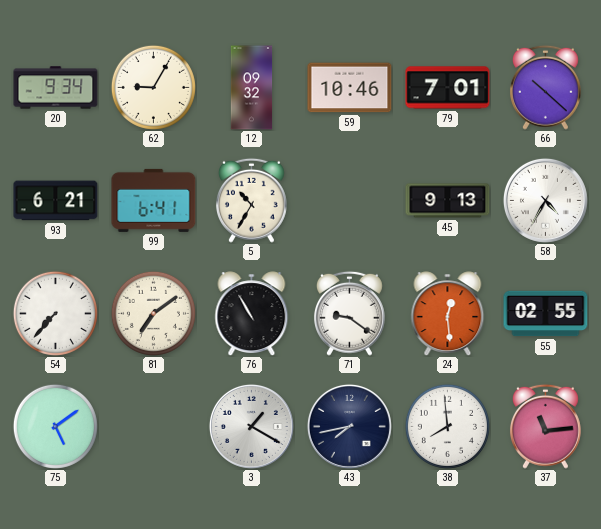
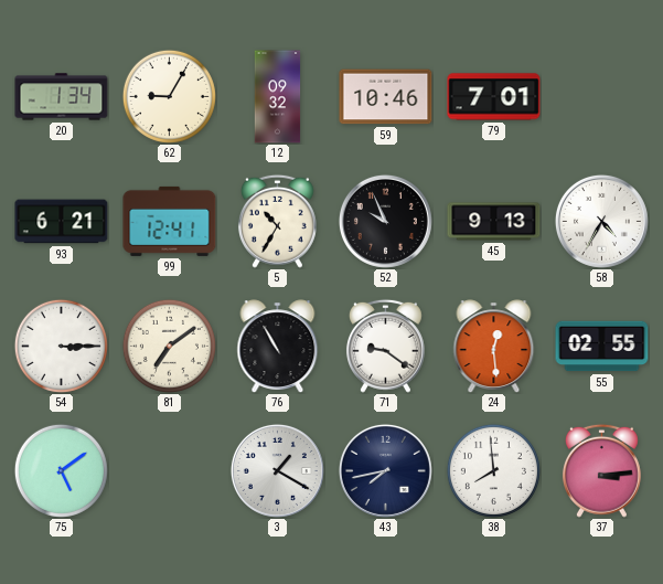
20: 9:34 -> 1:34 (62, 97)
66: 10:22 -> none (545, 87)
99: 6:41 -> 12:41 (170, 221)
52: none -> 9:56 (385, 221)
54: 7:37 -> 3:15 (61, 346)
37: 11:14 -> 3:14 (601, 470)
